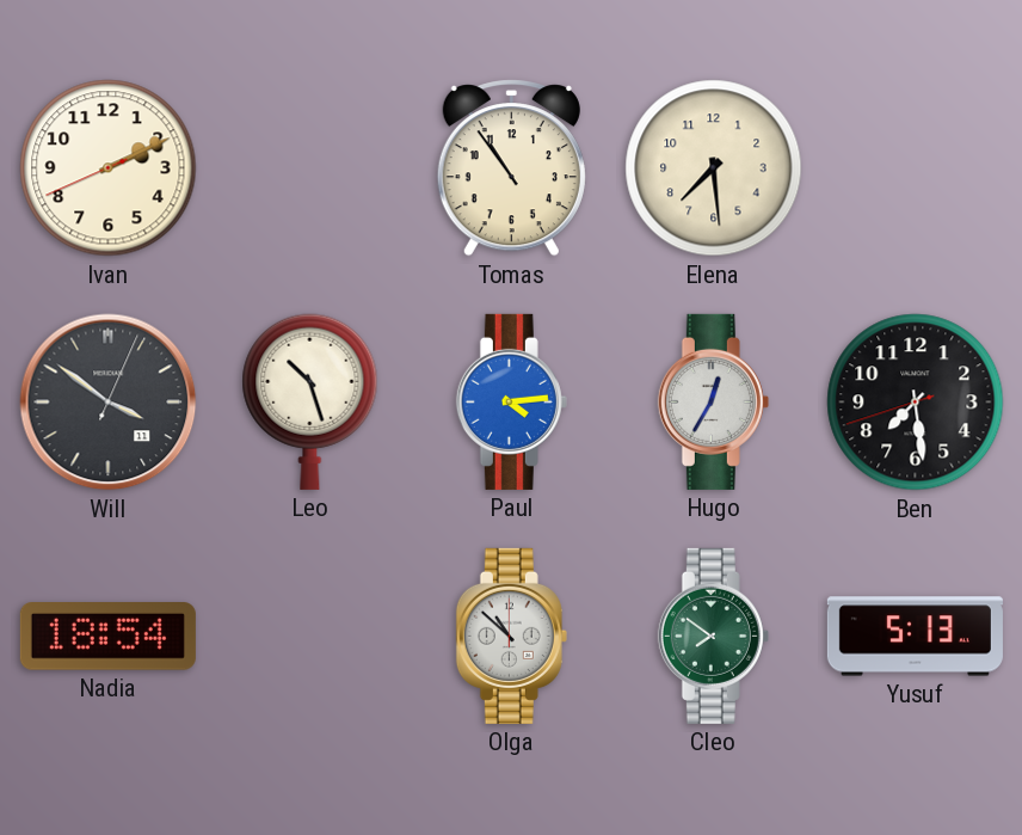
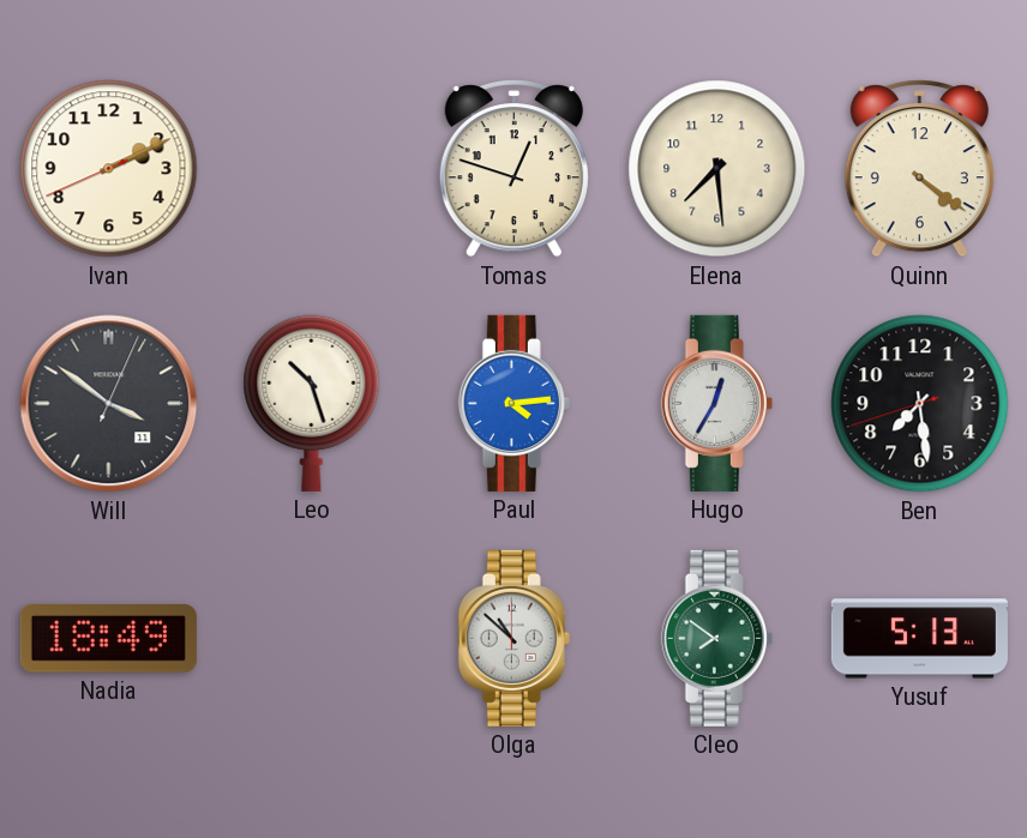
Tomas: 10:54 -> 12:48 (513, 169)
Quinn: none -> 4:21 (919, 169)
Nadia: 18:54 -> 18:49 (108, 639)
